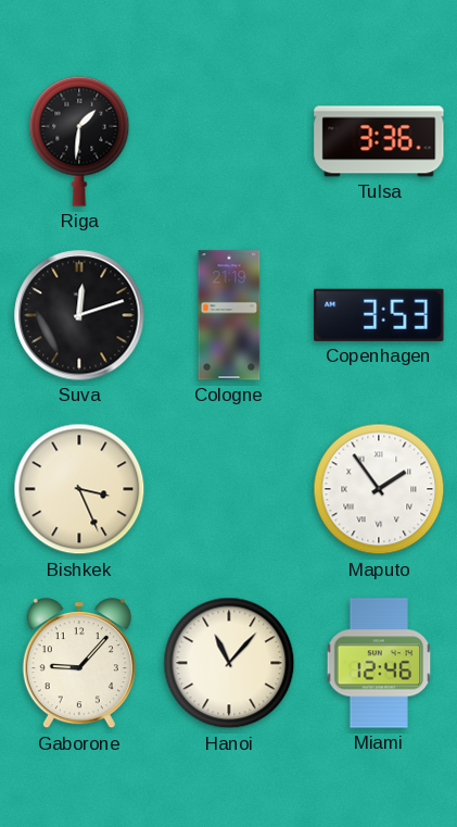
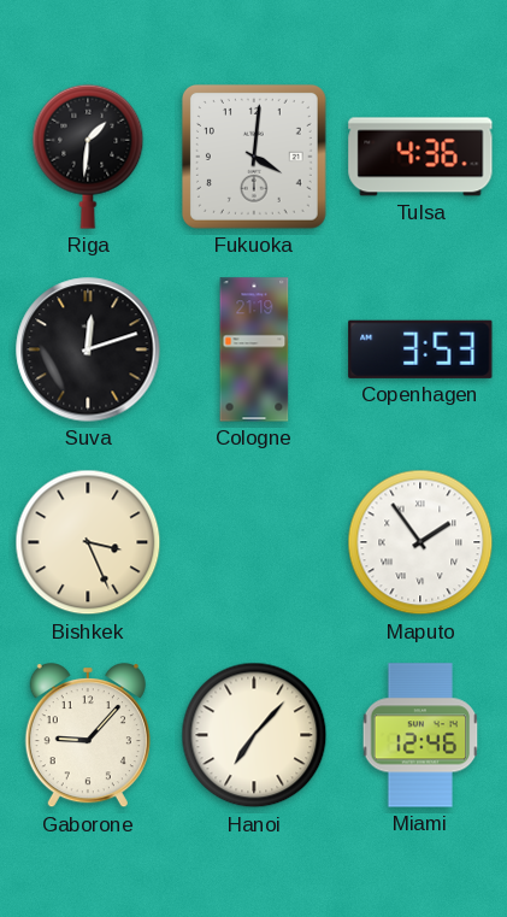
Fukuoka: none -> 4:01 (254, 157)
Tulsa: 3:36 -> 4:36 (420, 157)
Hanoi: 11:07 -> 7:07 (254, 735)
